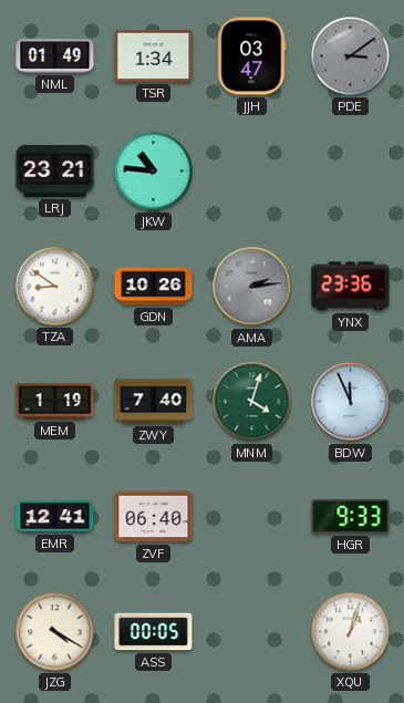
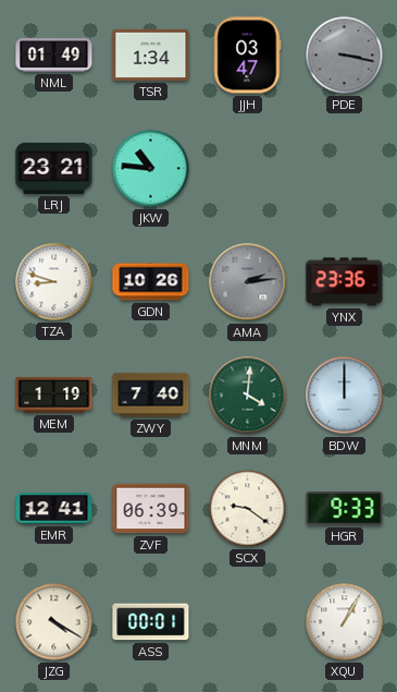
PDE: 3:09 -> 3:17 (345, 56)
TZA: 8:51 -> 8:48 (54, 282)
MNM: 4:03 -> 4:01 (248, 396)
BDW: 11:56 -> 12:00 (345, 396)
ZVF: 06:40 -> 06:39 (151, 509)
SCX: none -> 9:21 (248, 509)
ASS: 00:05 -> 00:01 (151, 622)
XQU: 1:03 -> 1:05 (345, 622)
